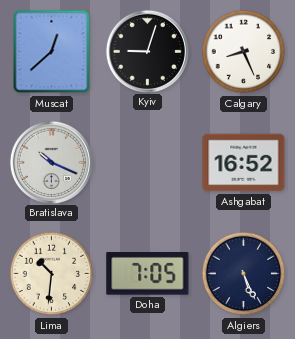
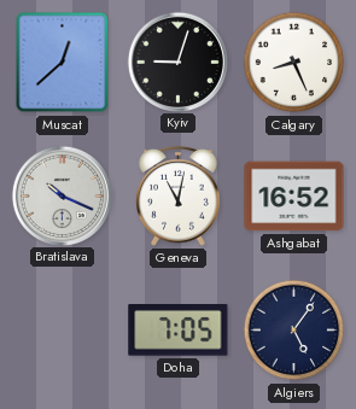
Geneva: none -> 11:02 (179, 195)
Lima: 10:31 -> none (52, 274)
Algiers: 5:26 -> 5:06 (294, 331)
